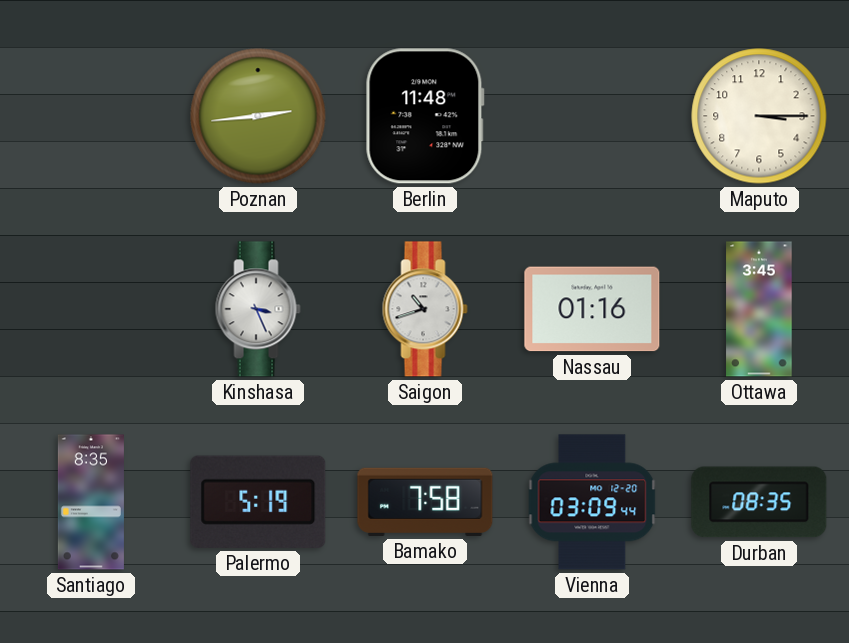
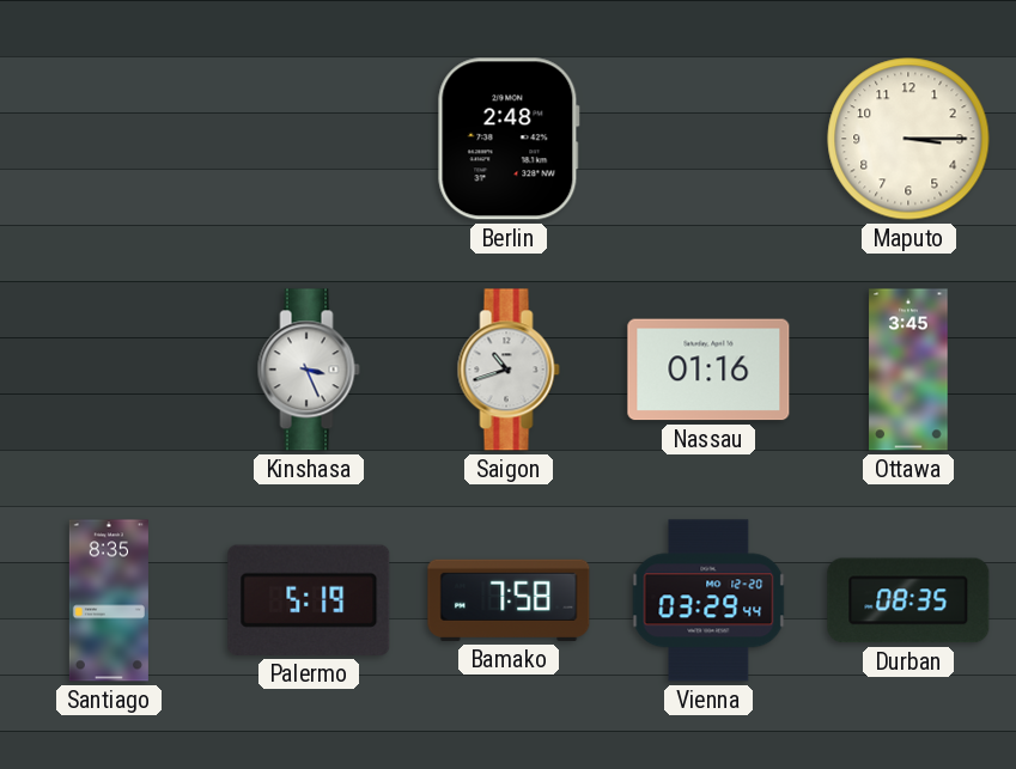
Poznan: 2:44 -> none (258, 116)
Berlin: 11:48 -> 2:48 (509, 139)
Vienna: 03:09 -> 03:29 (708, 600)
